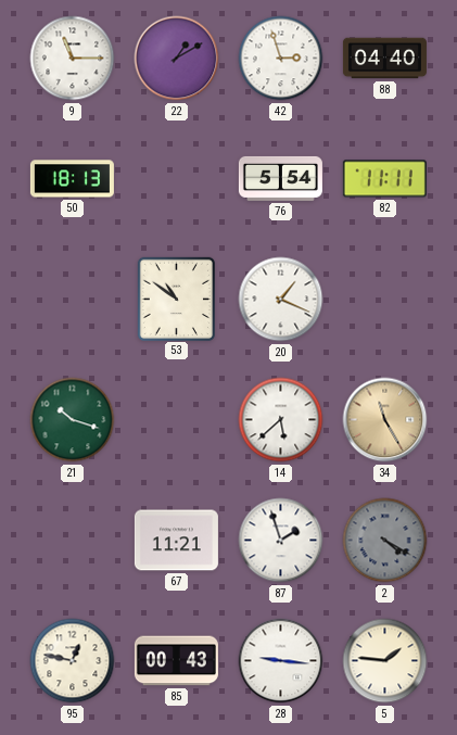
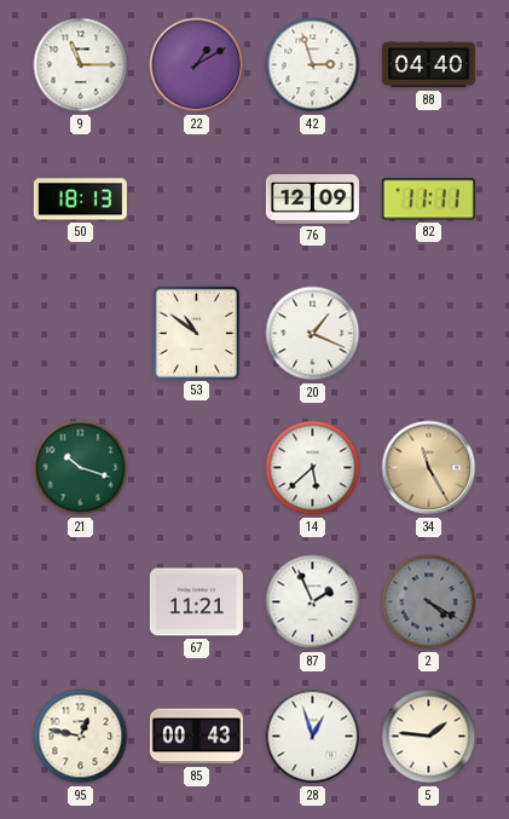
76: 5:54 -> 12:09 (312, 198)
87: 1:57 -> 1:56 (313, 602)
28: 9:16 -> 12:57 (313, 737)
